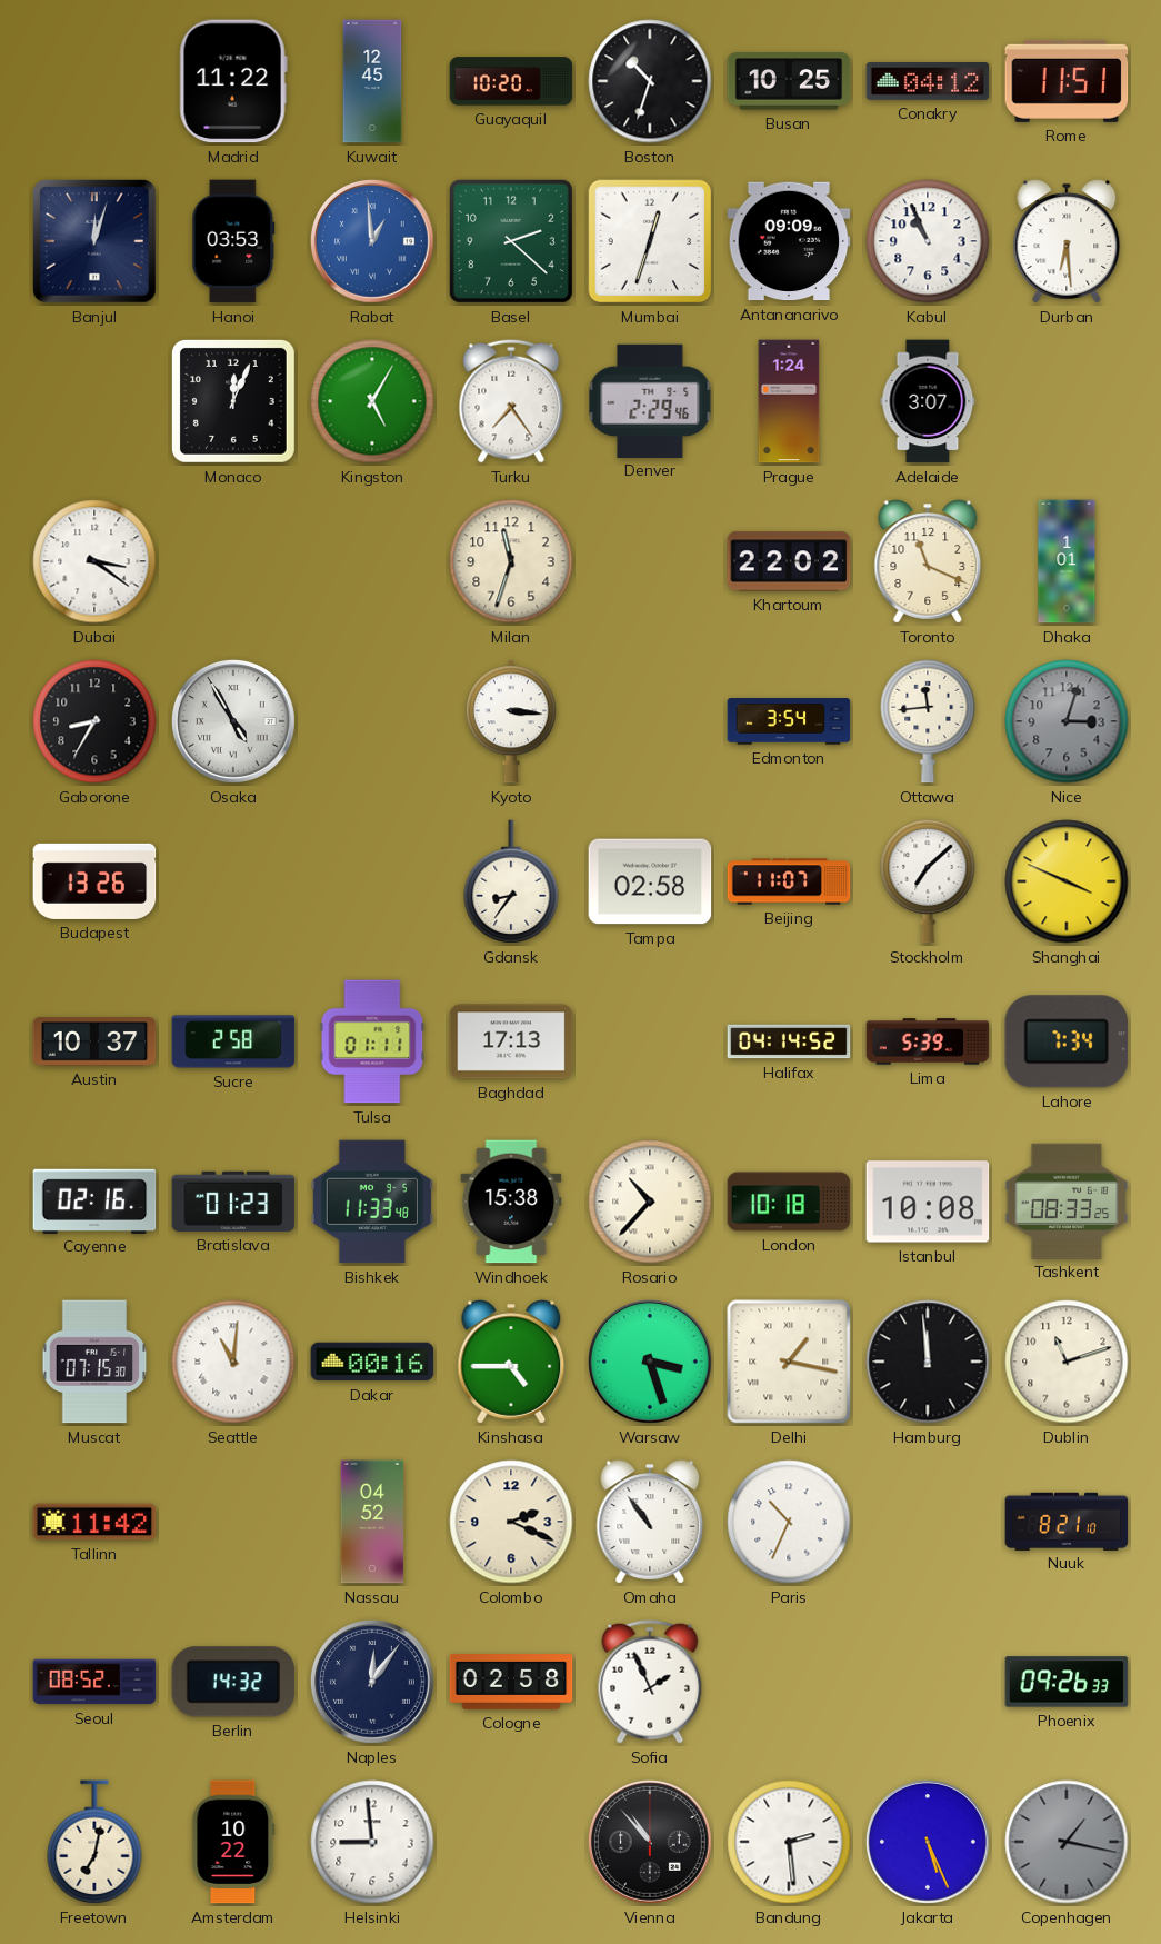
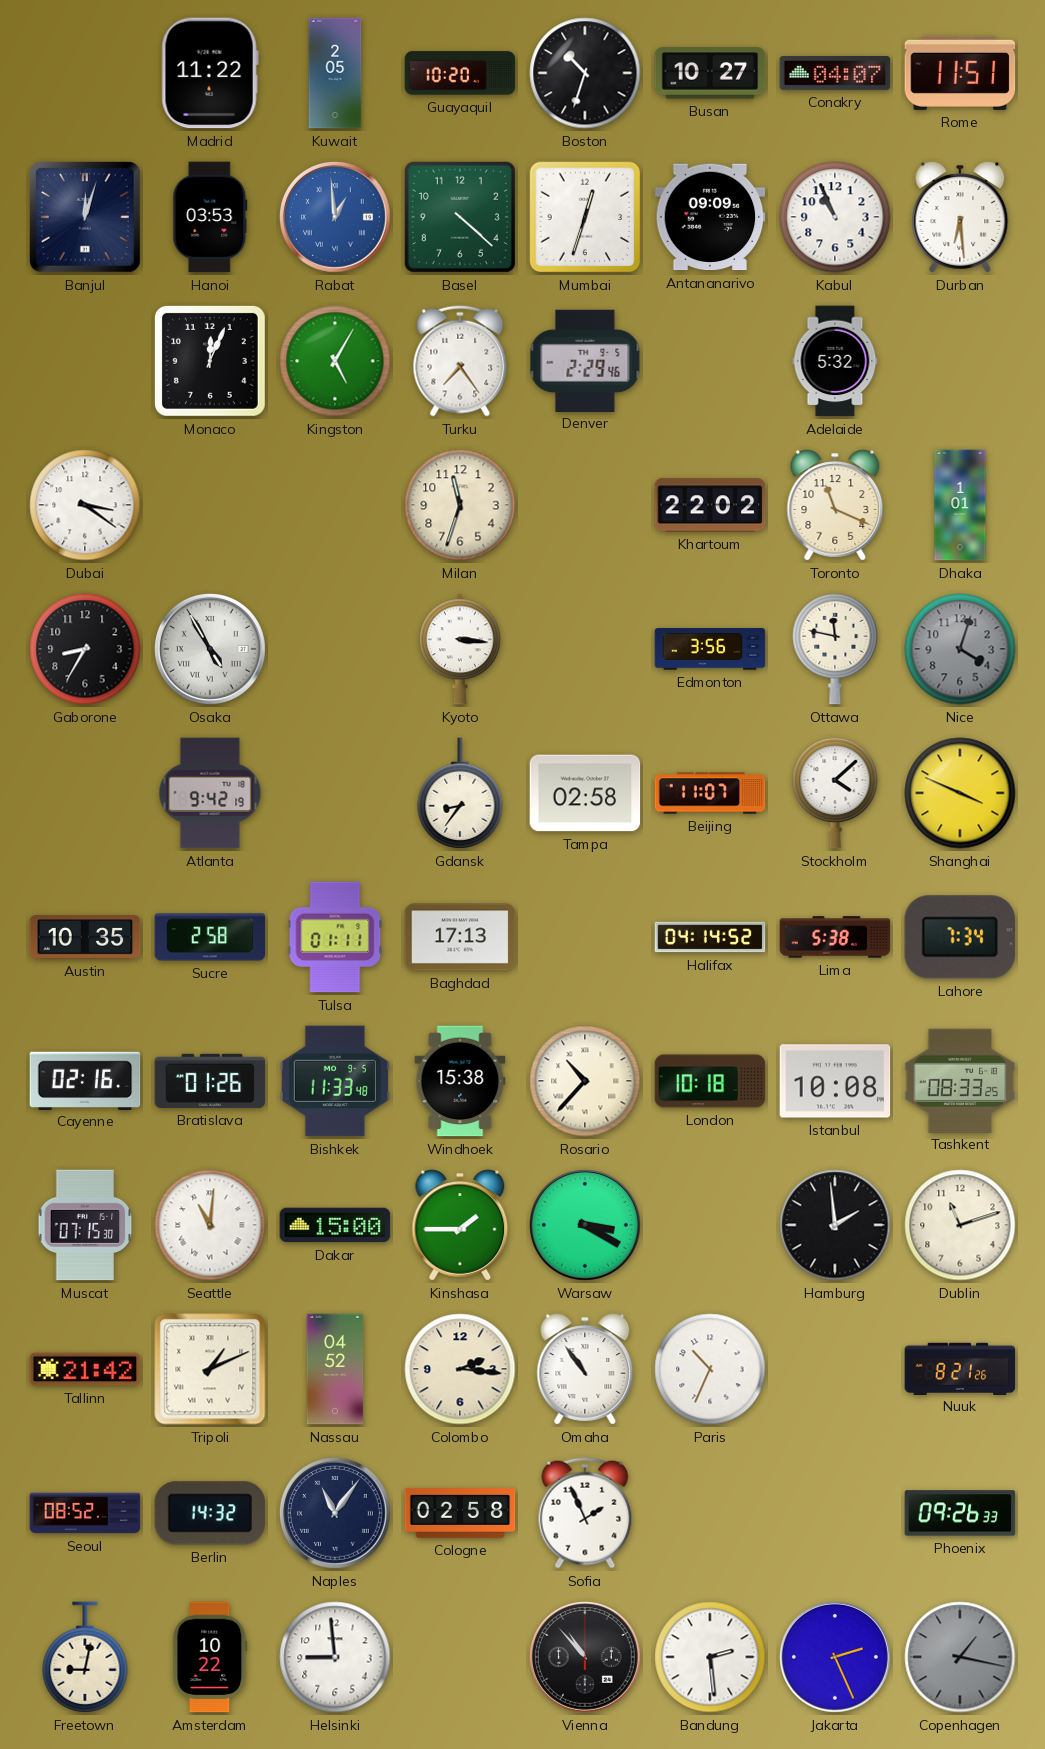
Kuwait: 12:45 -> 2:05 (335, 73)
Busan: 10:25 -> 10:27 (710, 73)
Conakry: 04:12 -> 04:07 (835, 74)
Basel: 2:22 -> 4:22 (460, 217)
Prague: 1:24 -> none (789, 401)
Adelaide: 3:07 -> 5:32 (835, 361)
Edmonton: 3:54 -> 3:56 (710, 649)
Ottawa: 11:44 -> 11:47 (835, 649)
Nice: 3:03 -> 4:03 (960, 649)
Budapest: 13:26 -> none (94, 881)
Atlanta: none -> 9:42 (210, 793)
Stockholm: 7:08 -> 4:08 (835, 793)
Austin: 10:37 -> 10:35 (85, 937)
Lima: 5:39 -> 5:38 (835, 937)
Bratislava: 01:23 -> 01:26 (210, 1081)
Dakar: 00:16 -> 15:00 (335, 1225)
Kinshasa: 4:45 -> 1:45 (460, 1225)
Warsaw: 3:27 -> 3:20 (585, 1225)
Delhi: 1:17 -> none (789, 1362)
Hamburg: 11:59 -> 1:59 (835, 1225)
Tallinn: 11:42 -> 21:42 (85, 1369)
Tripoli: none -> 1:11 (210, 1369)
Colombo: 2:19 -> 2:16 (460, 1369)
Nuuk: 8:21:10 -> 8:21:26 (960, 1368)
Naples: 12:06 -> 11:06 (335, 1513)
Freetown: 7:02 -> 9:02 (85, 1657)
Jakarta: 5:26 -> 2:26 (835, 1657)
